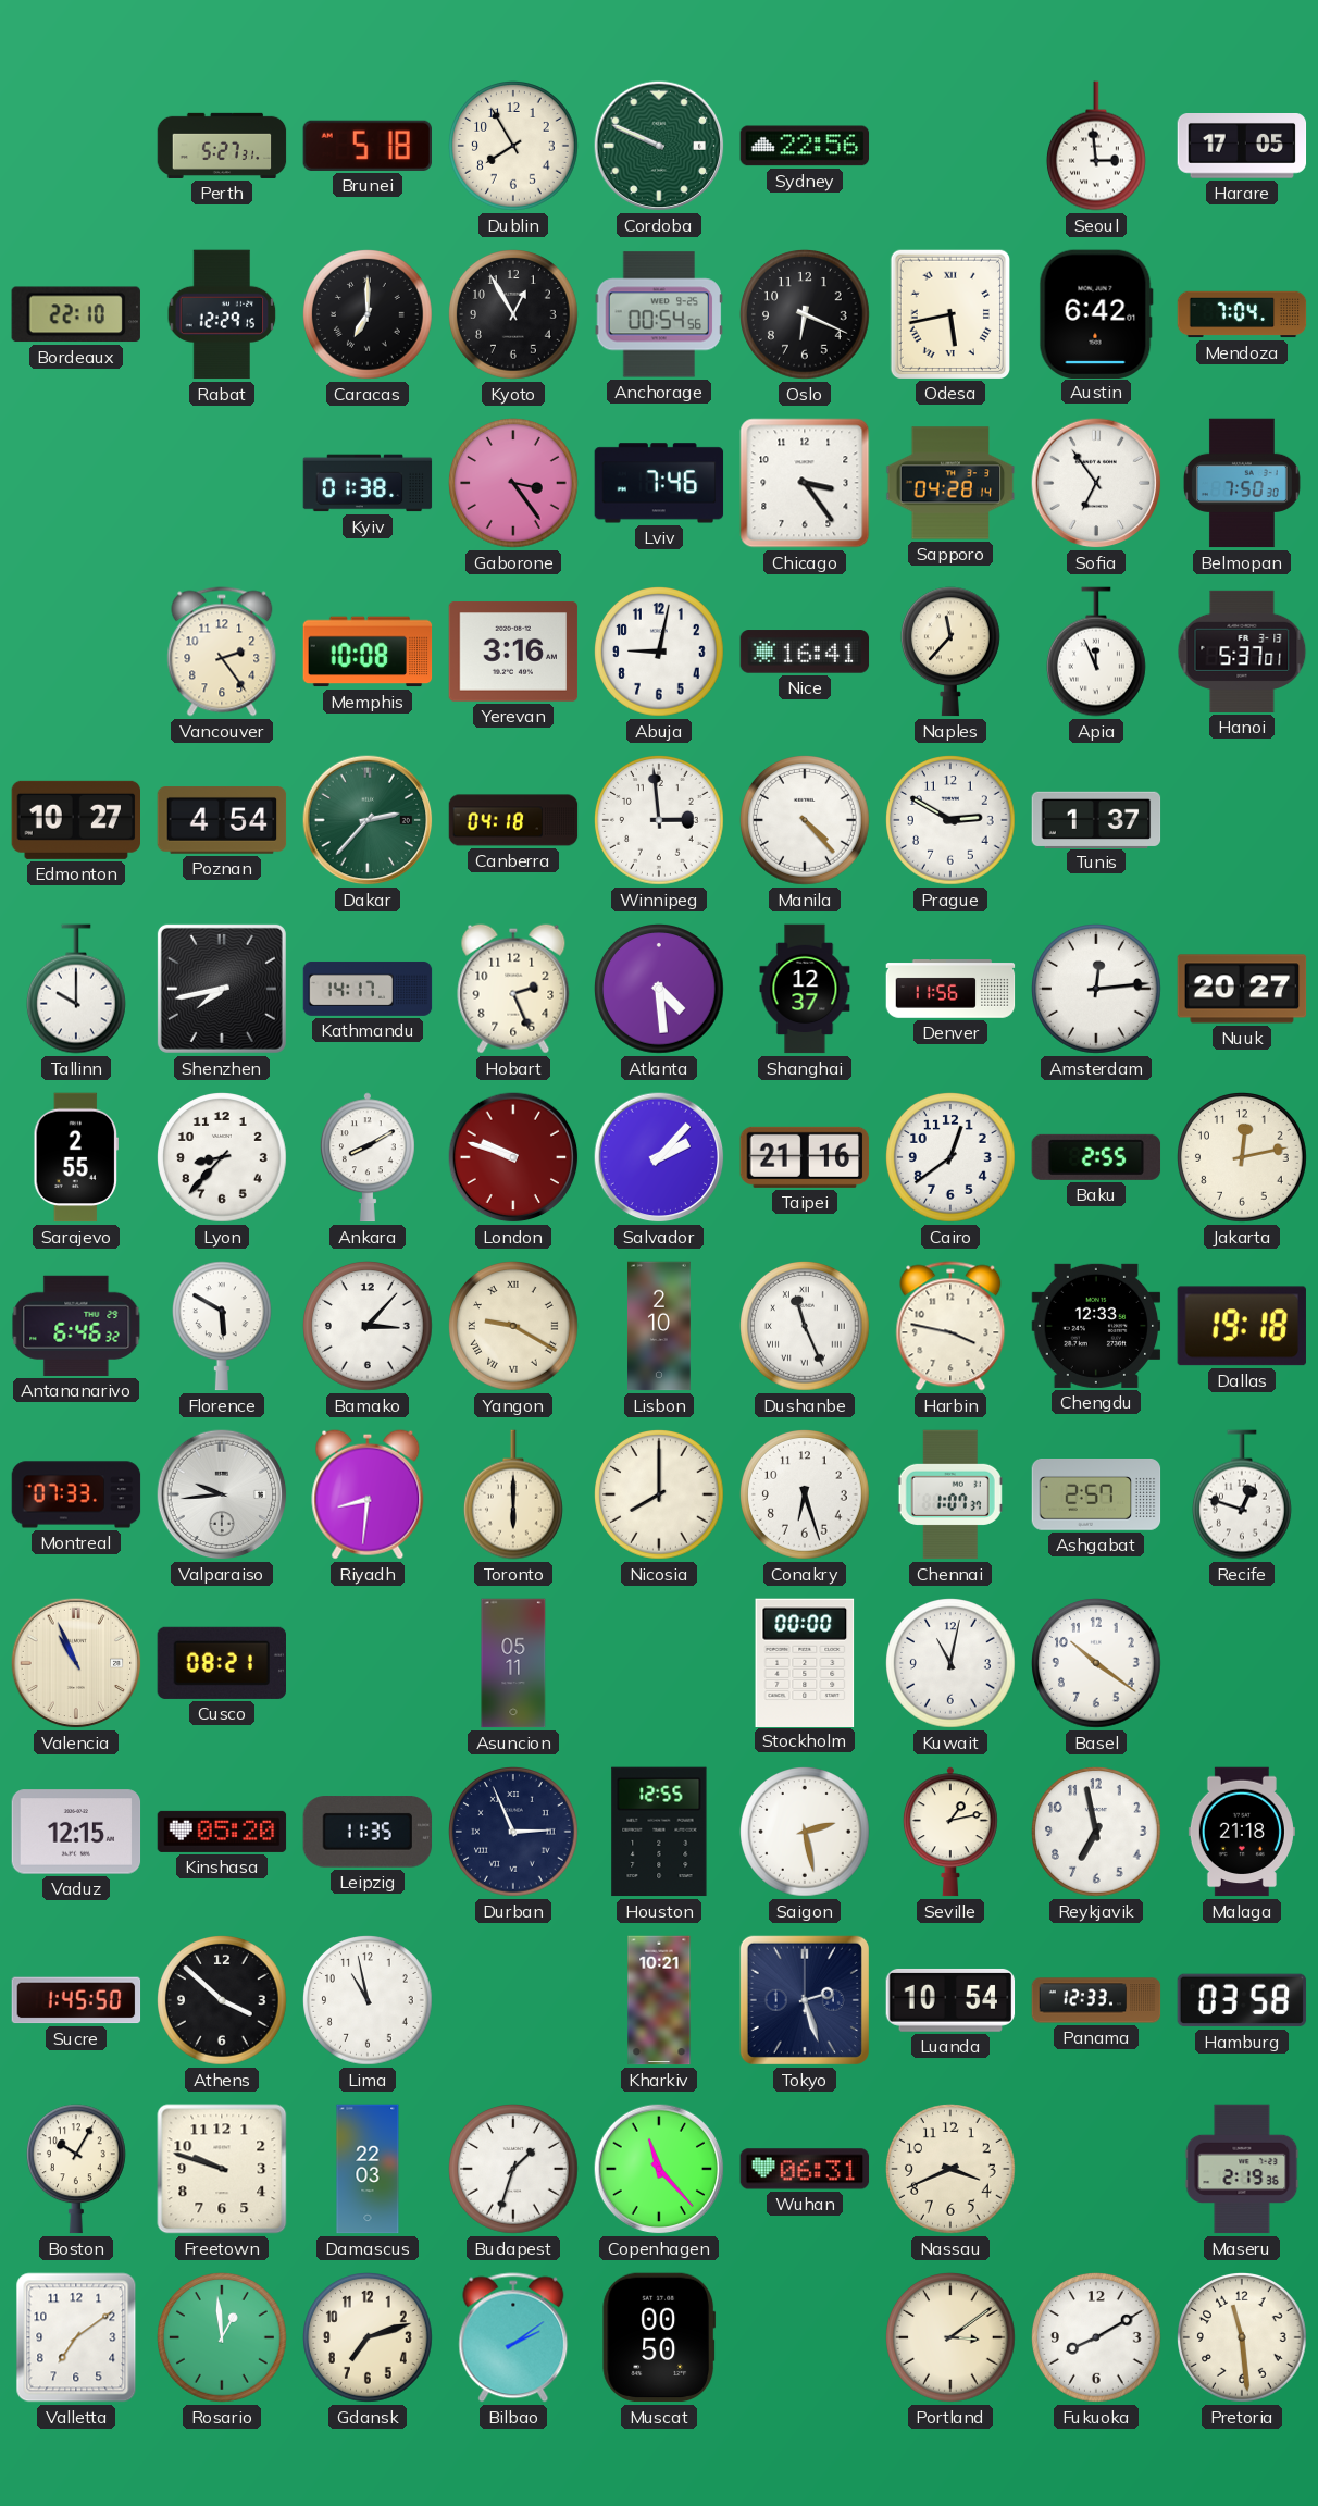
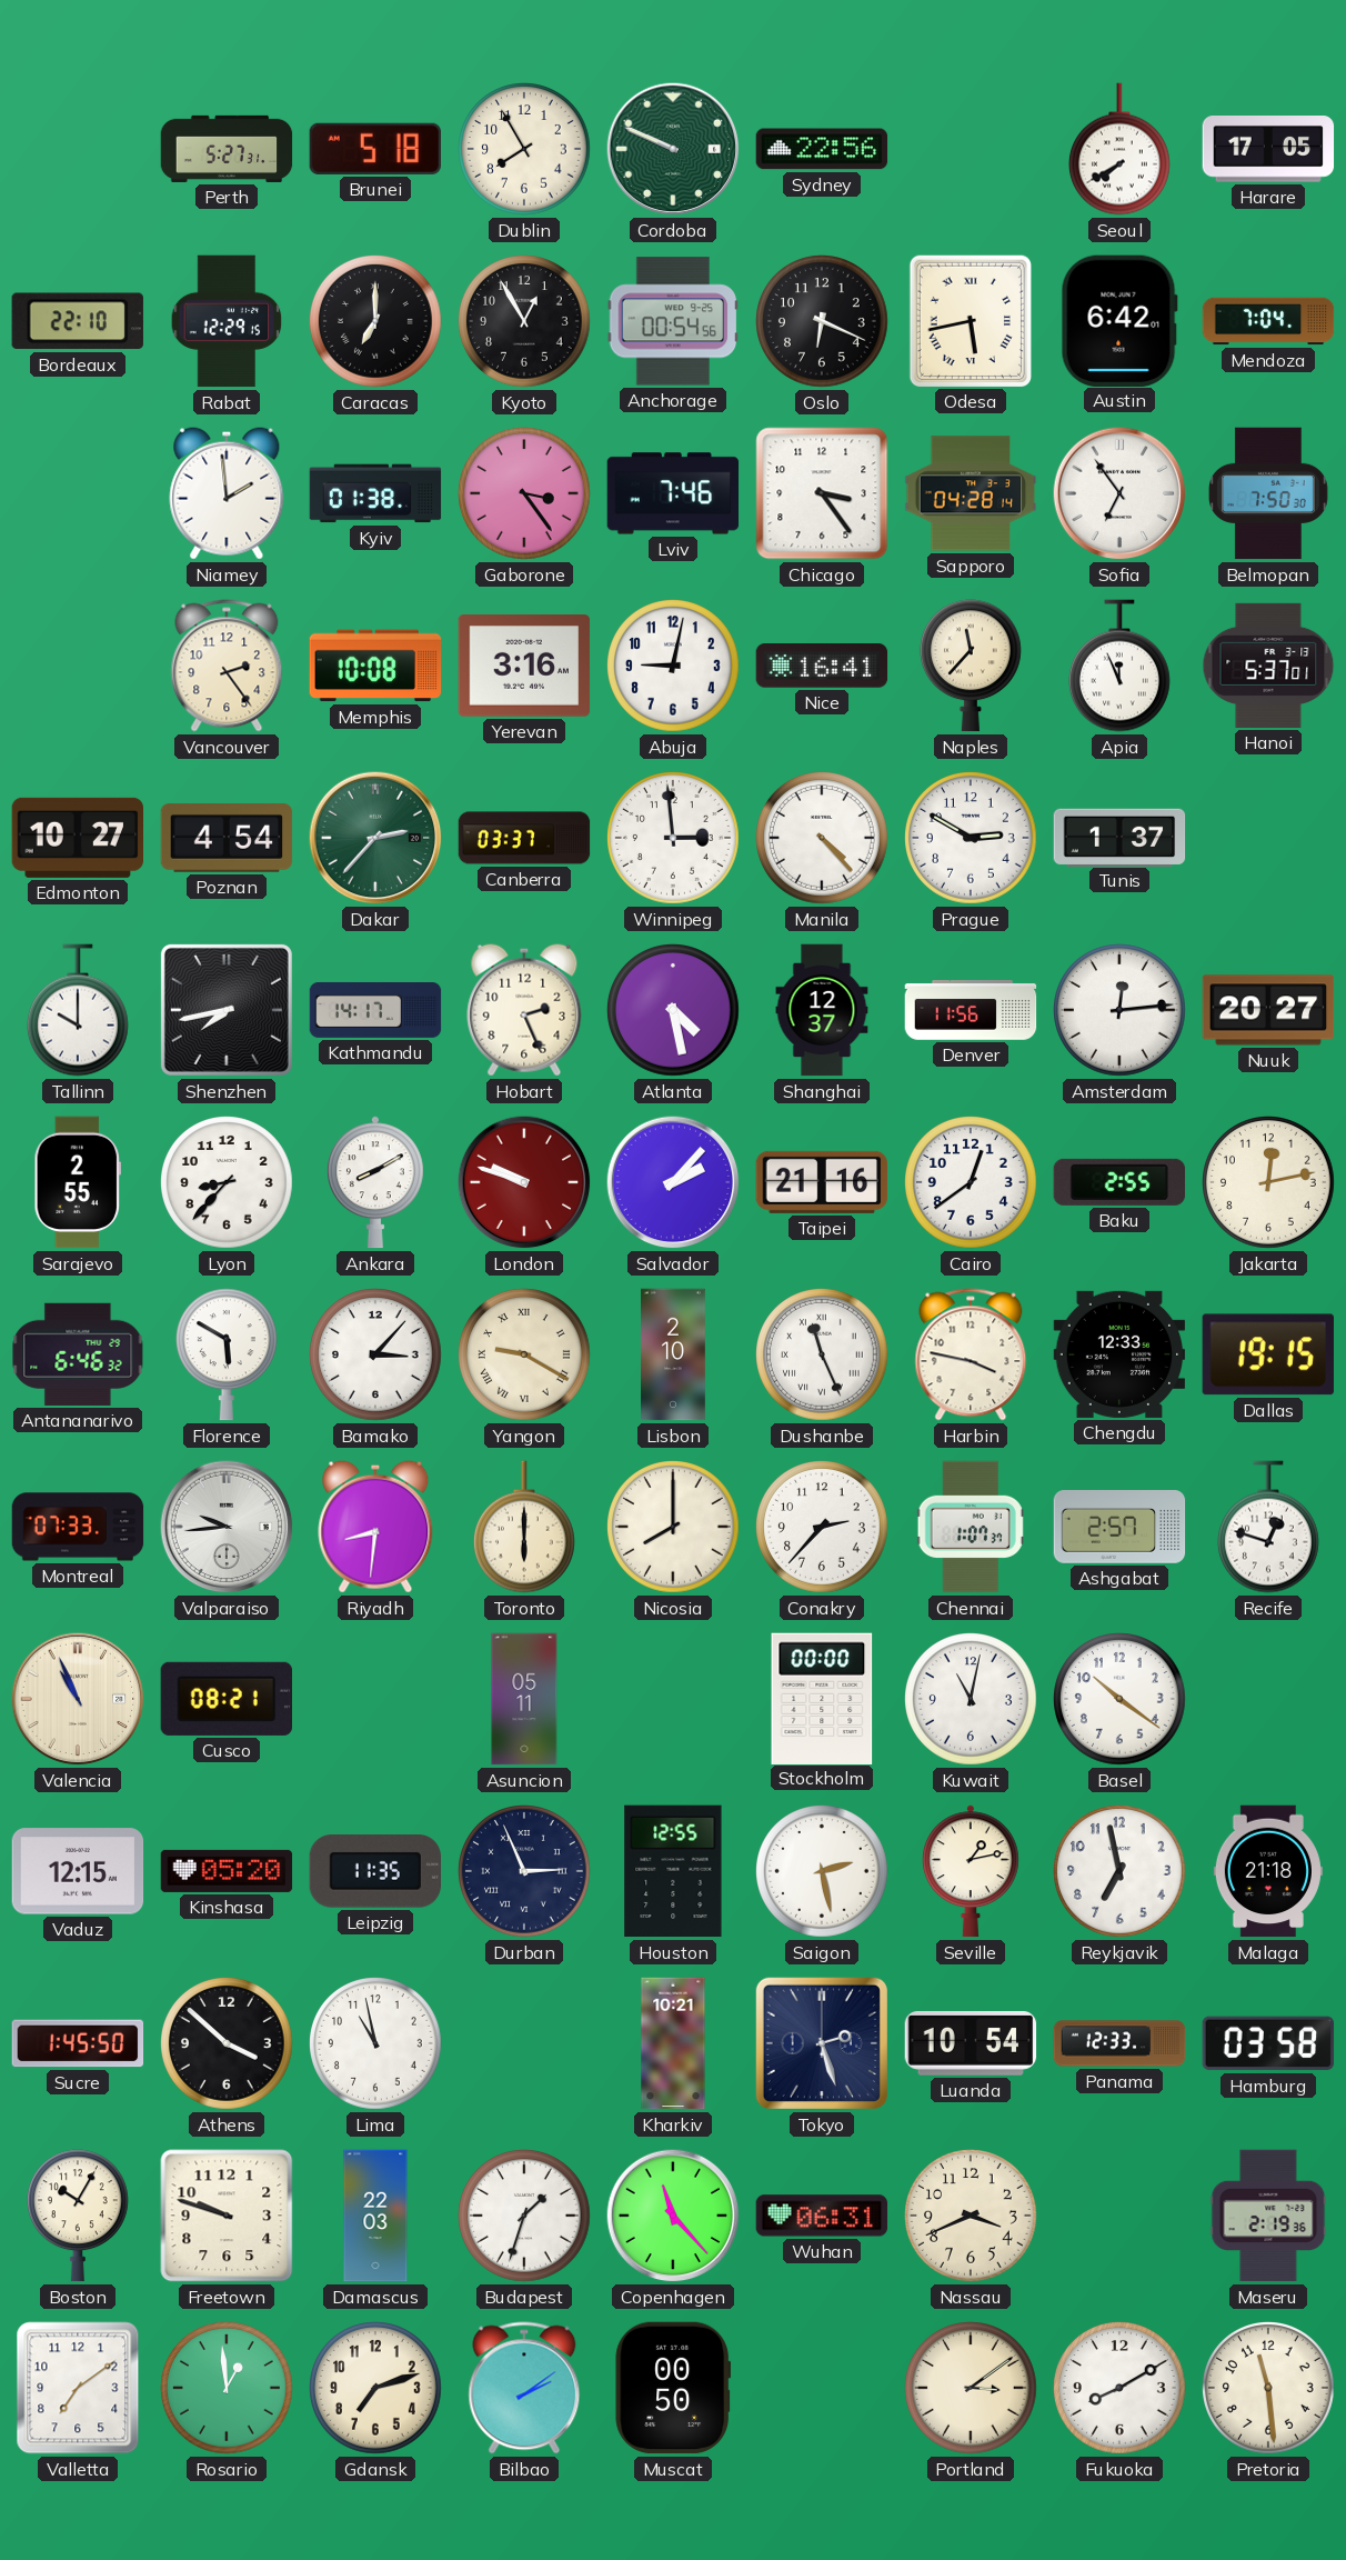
Seoul: 2:59 -> 7:40 (1119, 149)
Niamey: none -> 1:59 (227, 493)
Canberra: 04:18 -> 03:37 (524, 838)
Atlanta: 4:29 -> 4:28 (674, 1011)
Dallas: 19:18 -> 19:15 (1268, 1354)
Conakry: 6:27 -> 2:37 (823, 1528)
